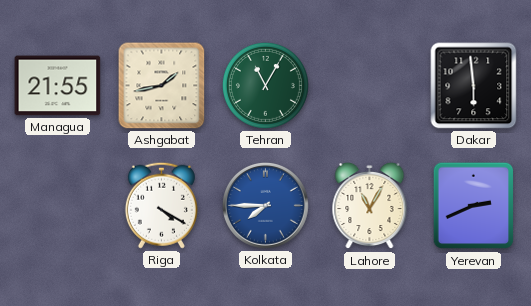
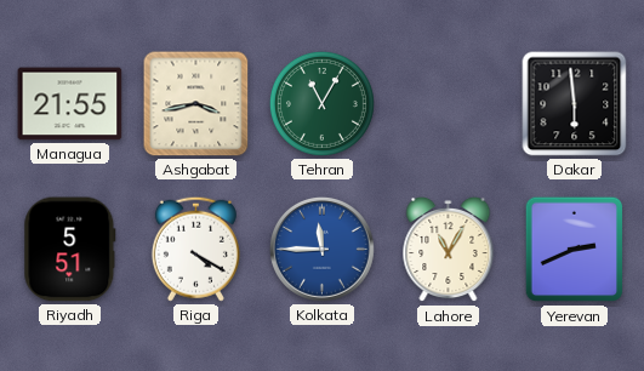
Ashgabat: 1:43 -> 3:43 (196, 104)
Riyadh: none -> 5:51 (70, 250)
Kolkata: 7:45 -> 11:45 (321, 249)
